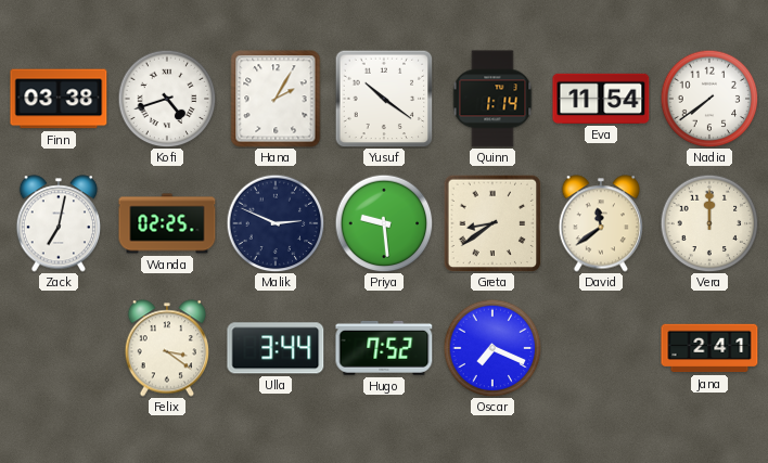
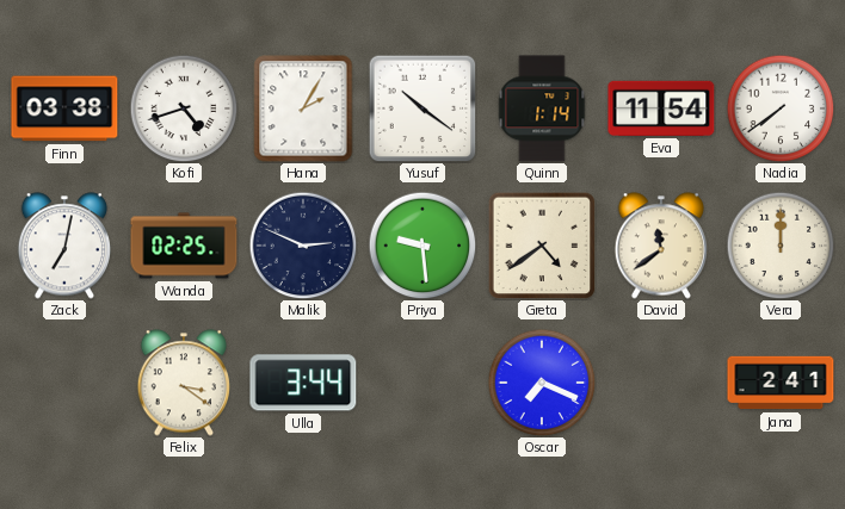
Greta: 8:39 -> 4:39 (542, 246)
Hugo: 7:52 -> none (384, 348)
